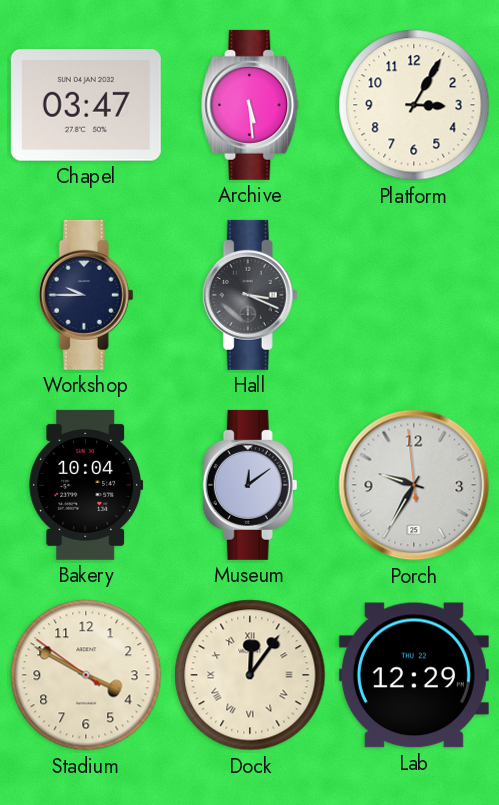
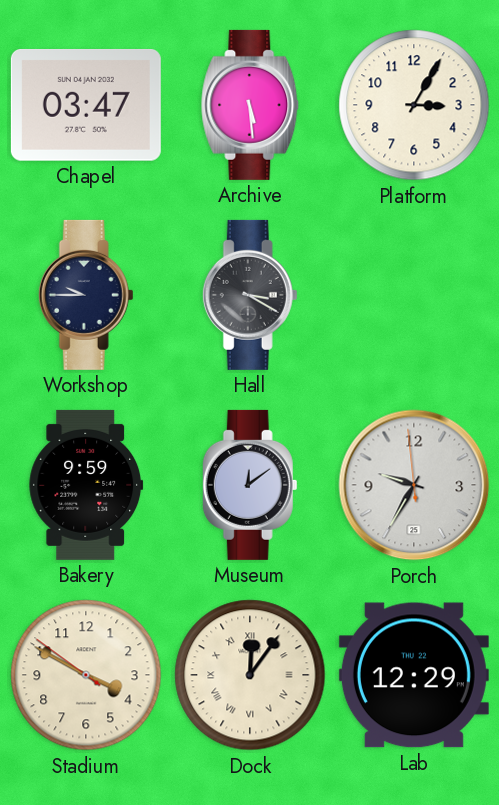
Hall: 3:19 -> 3:20 (250, 295)
Bakery: 10:04 -> 9:59 (86, 485)
